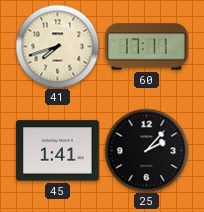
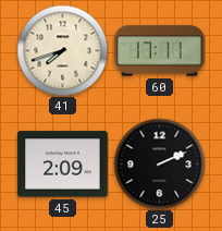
45: 1:41 -> 2:09 (63, 165)
25: 2:07 -> 2:11 (159, 163)
